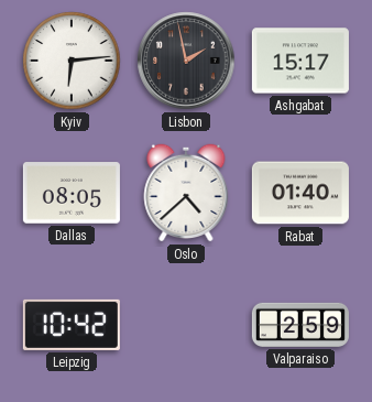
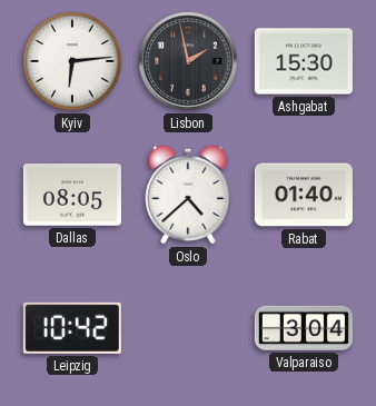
Ashgabat: 15:17 -> 15:30 (304, 61)
Valparaiso: 2:59 -> 3:04 (304, 328)
